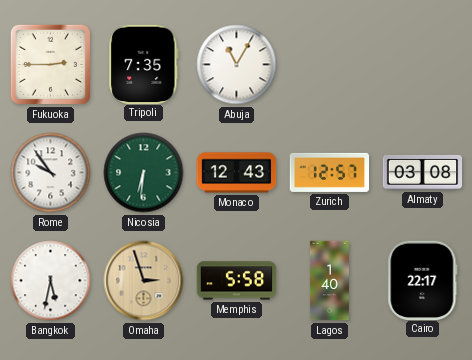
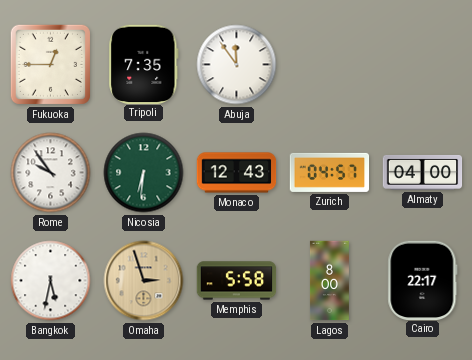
Fukuoka: 2:45 -> 12:45 (50, 64)
Abuja: 11:05 -> 11:54 (237, 65)
Zurich: 12:57 -> 04:57 (330, 172)
Almaty: 03:08 -> 04:00 (423, 172)
Lagos: 1:40 -> 8:00 (329, 281)
